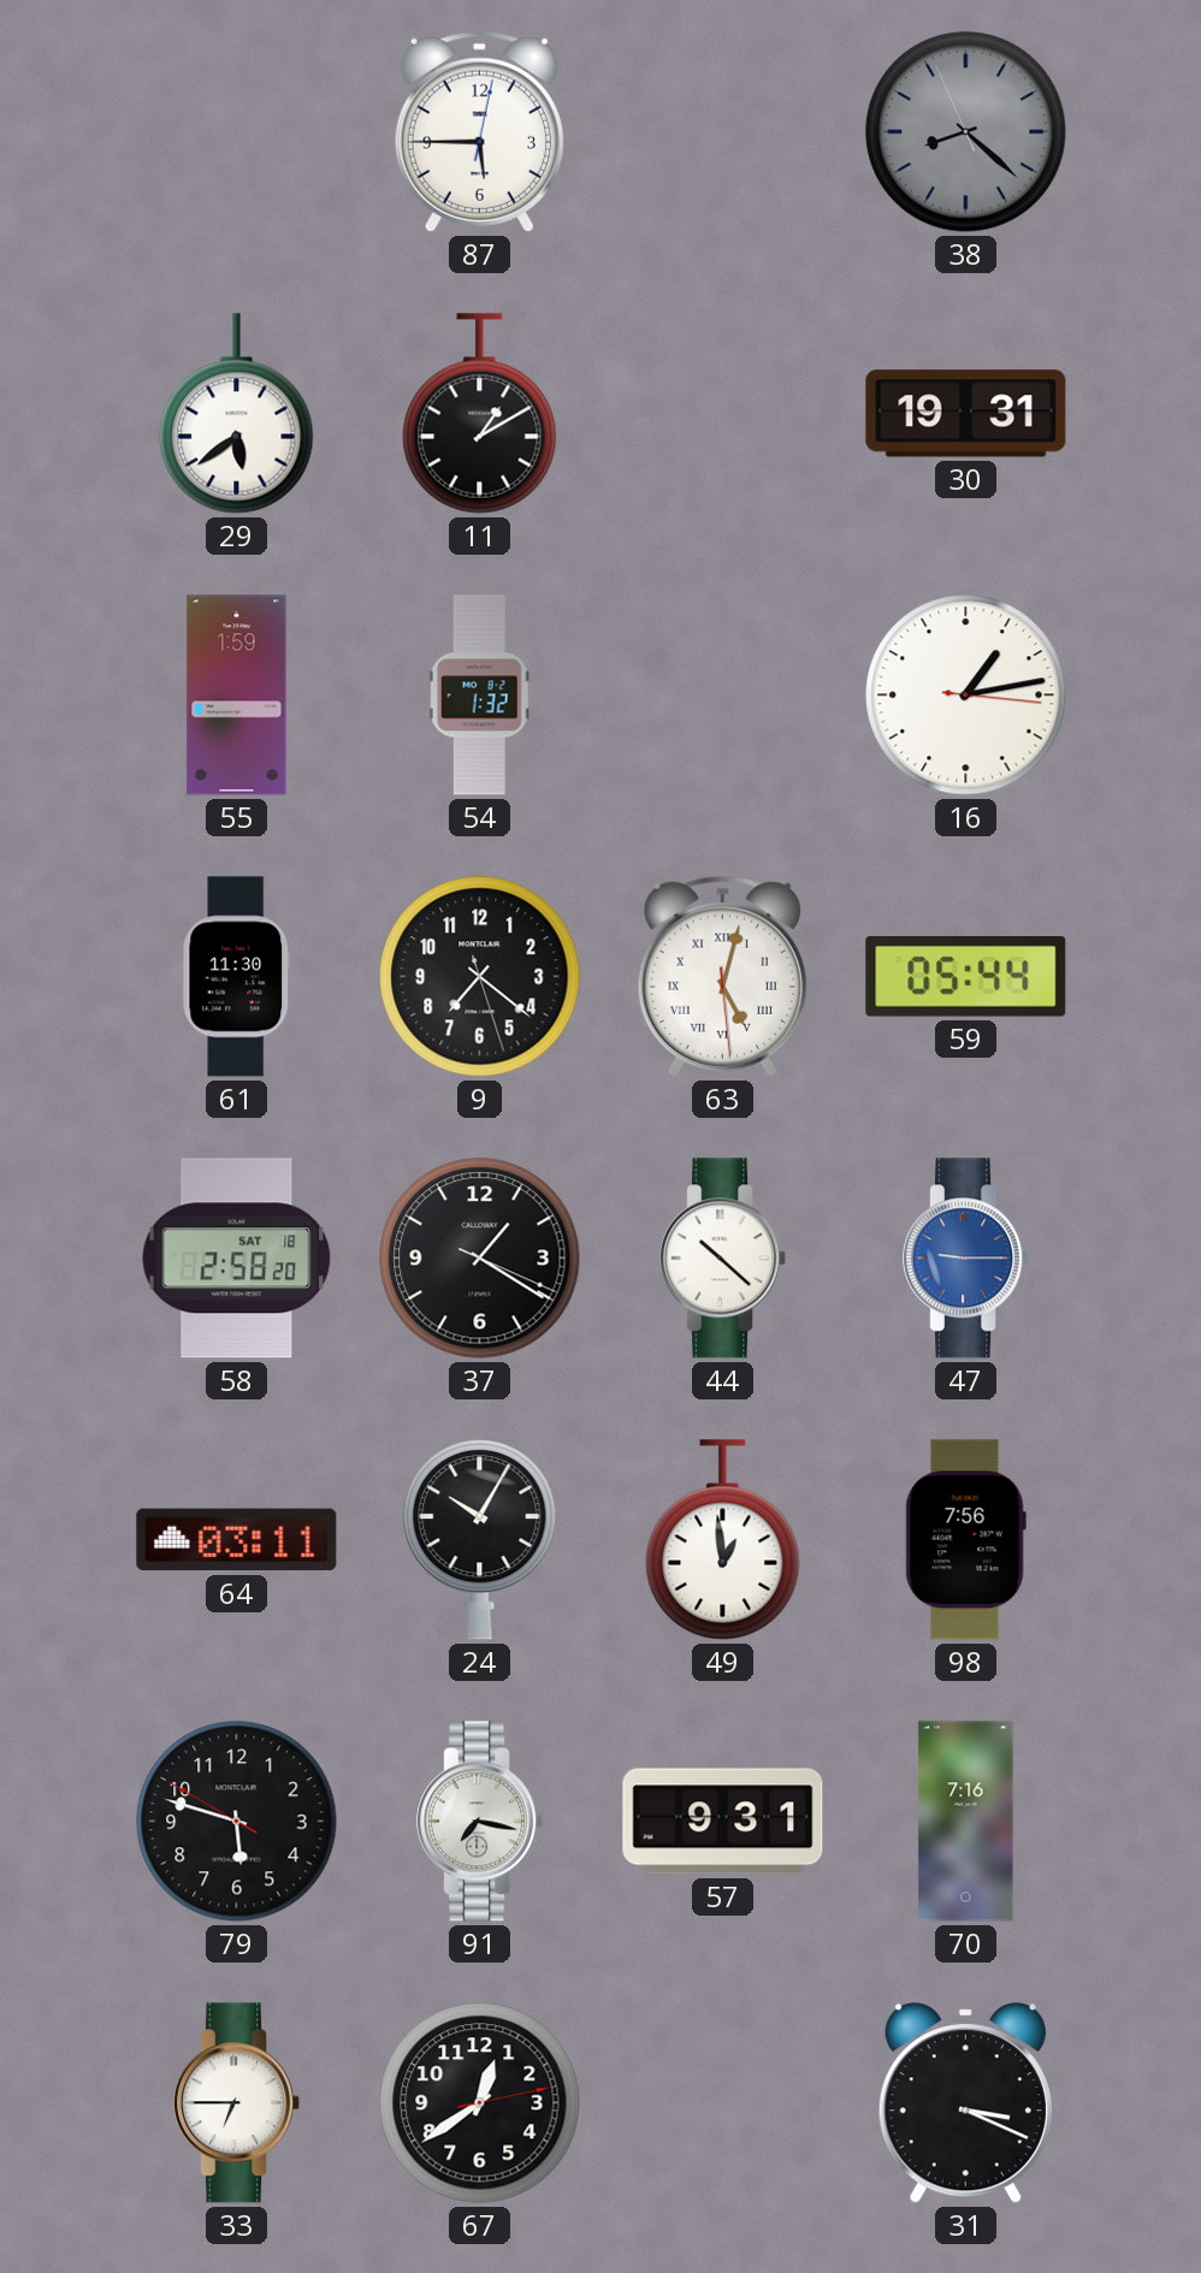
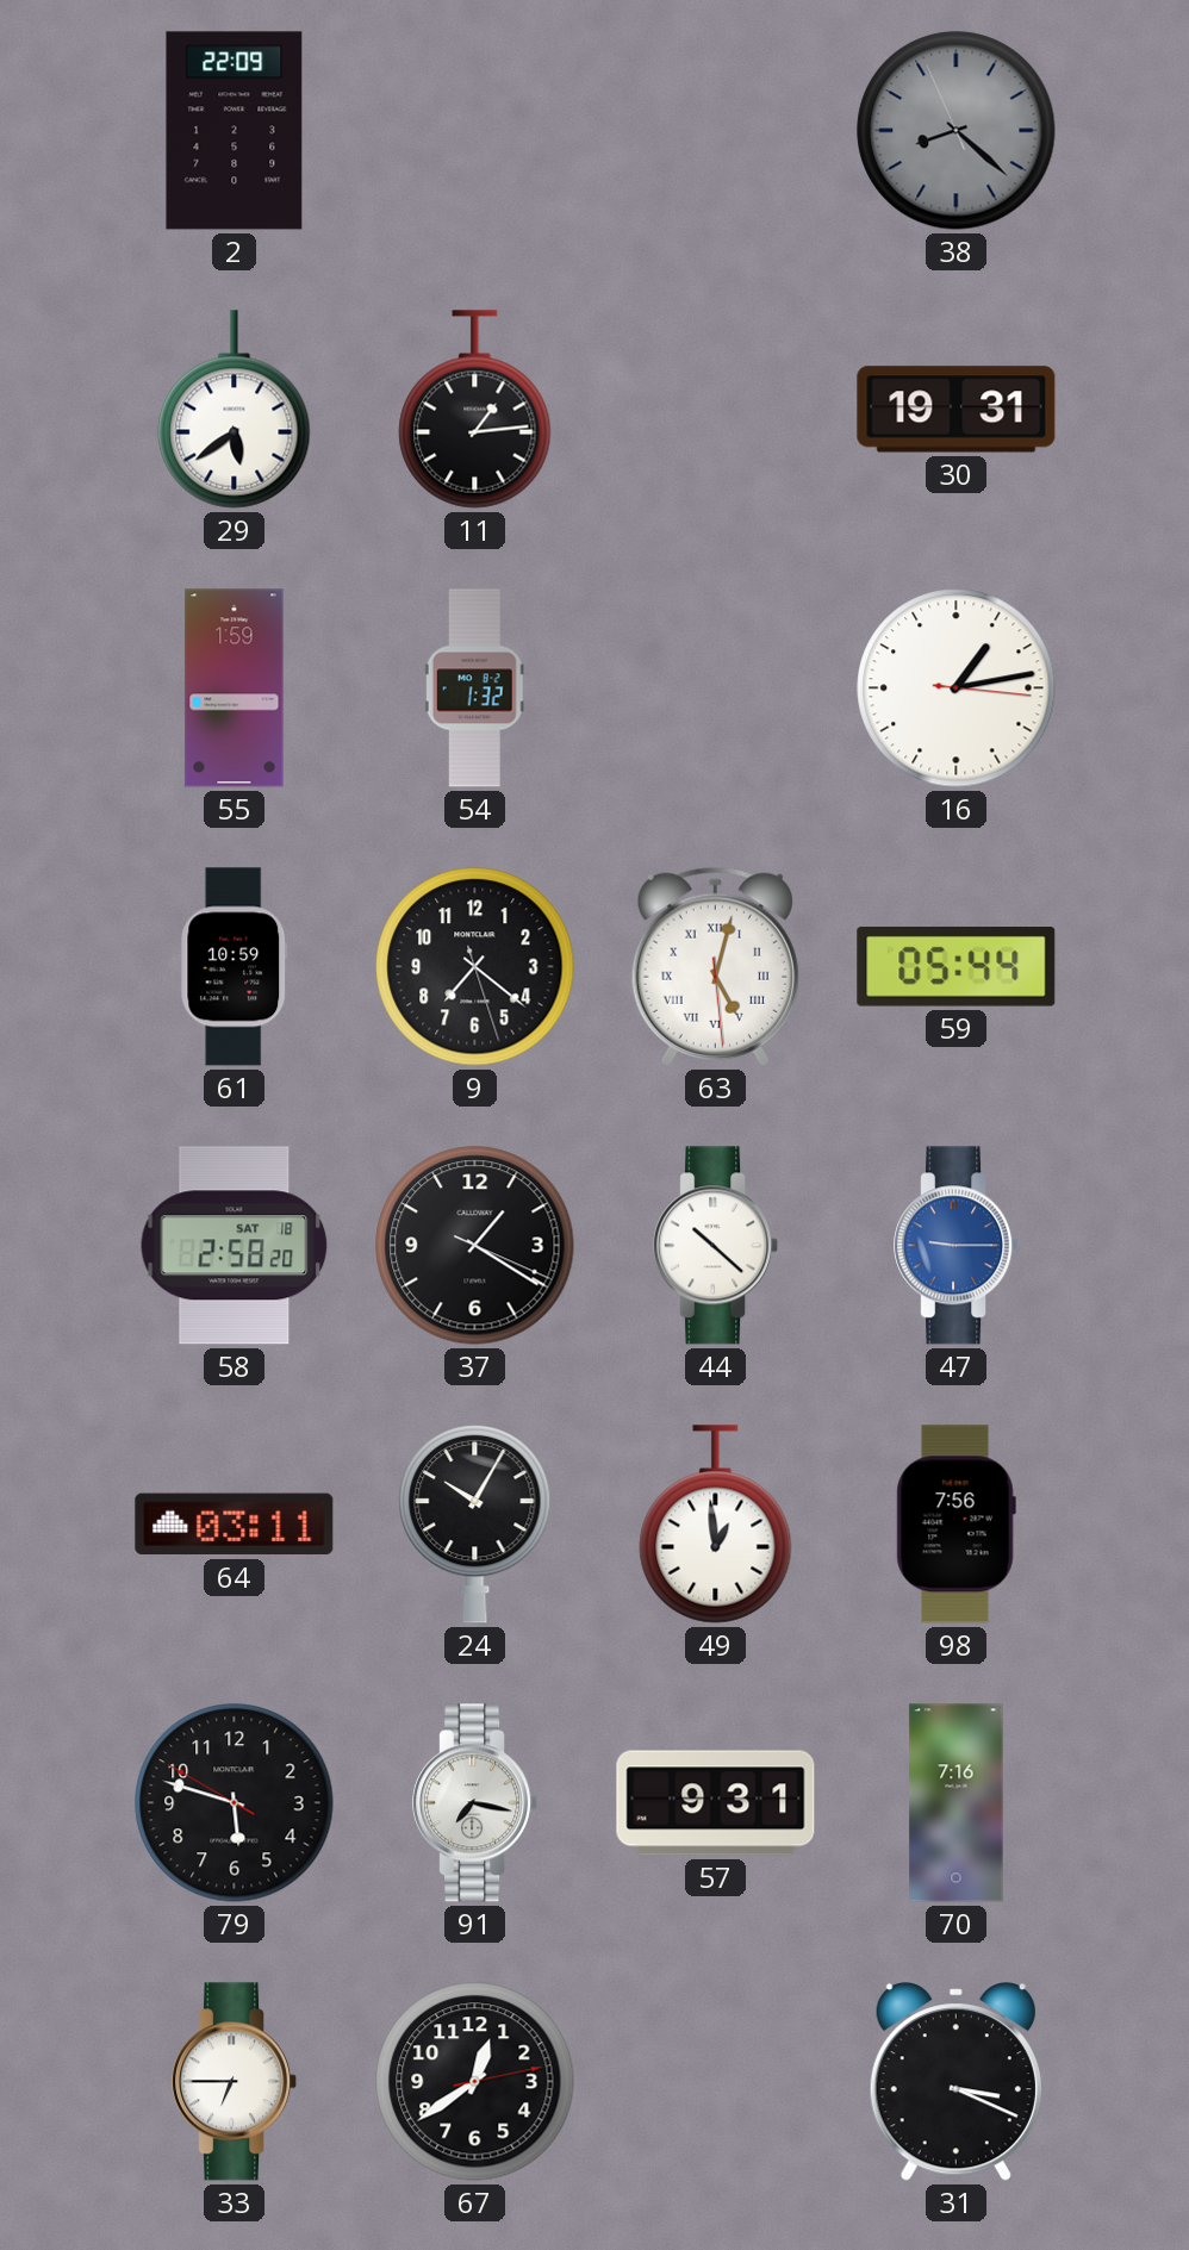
2: none -> 22:09 (235, 131)
87: 5:45 -> none (479, 131)
11: 1:10 -> 1:14 (475, 410)
61: 11:30 -> 10:59 (235, 967)
